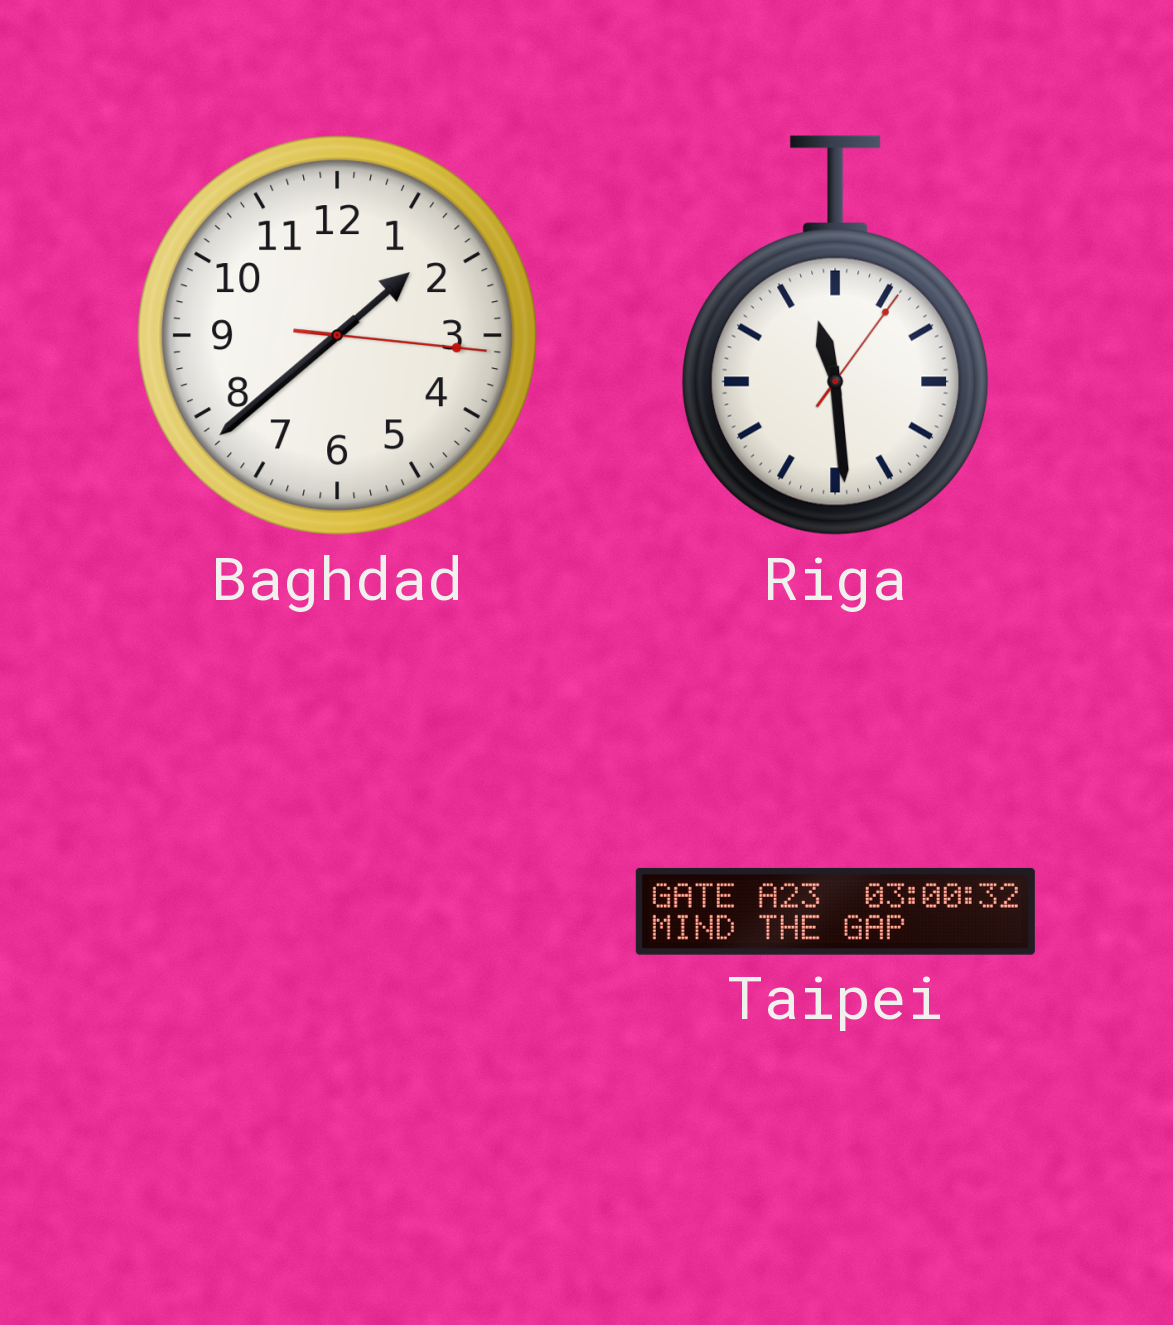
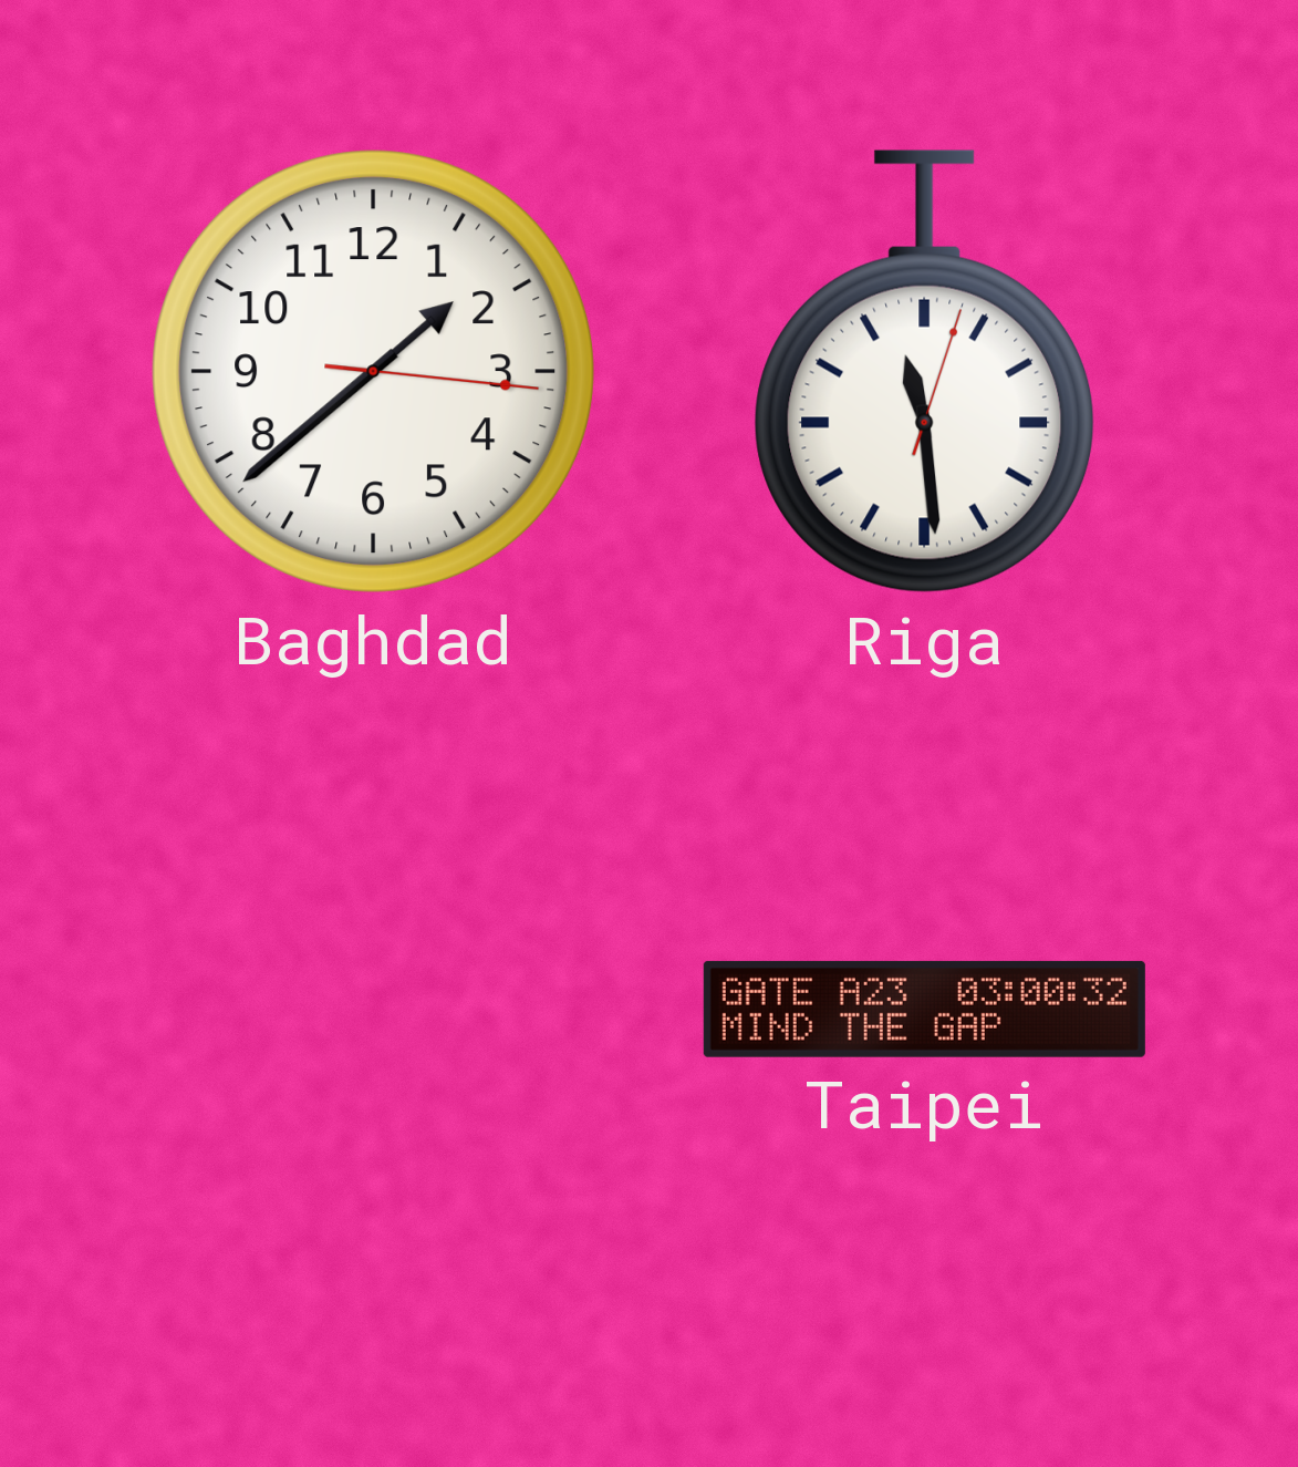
Riga: 11:29:06 -> 11:29:03 (925, 372)
